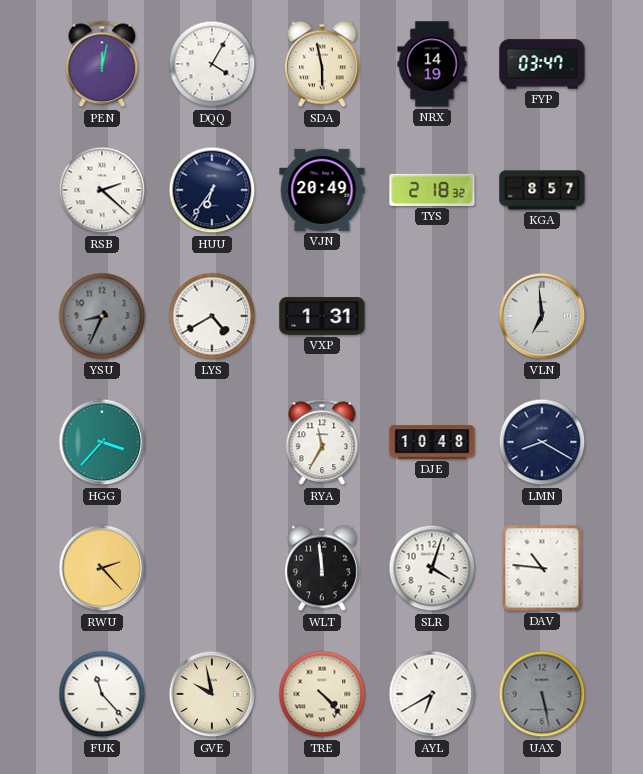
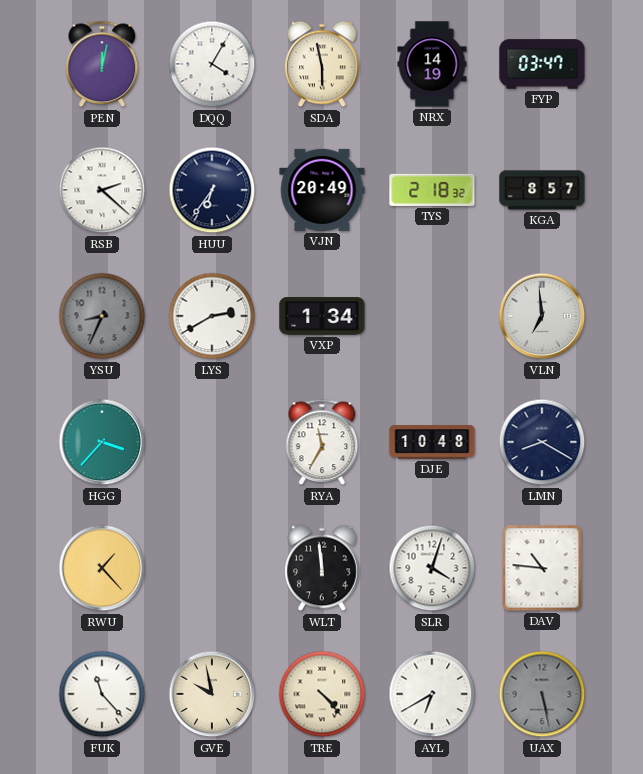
LYS: 4:40 -> 2:40 (212, 316)
VXP: 1:31 -> 1:34 (322, 316)
RWU: 2:23 -> 1:23 (102, 568)
